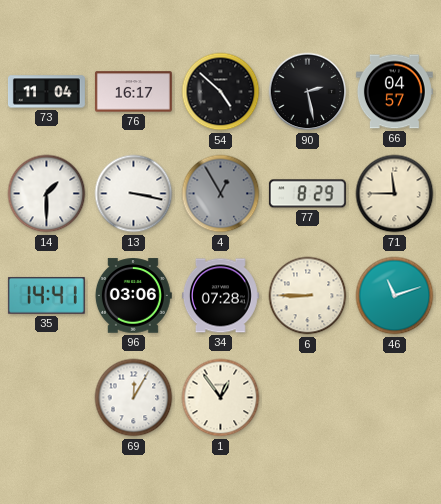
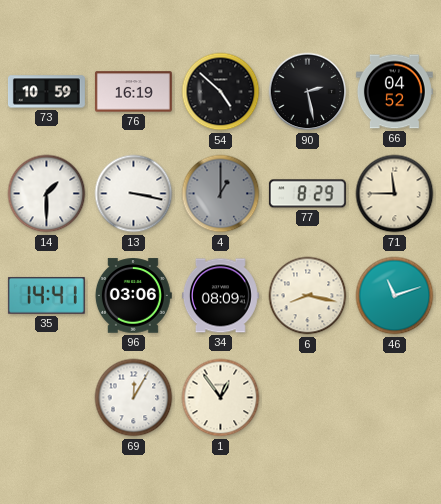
73: 11:04 -> 10:59 (46, 92)
76: 16:17 -> 16:19 (133, 92)
66: 04:57 -> 04:52 (394, 92)
4: 12:55 -> 1:00 (221, 194)
34: 07:28 -> 08:09 (220, 296)
6: 8:45 -> 8:17 (308, 296)
